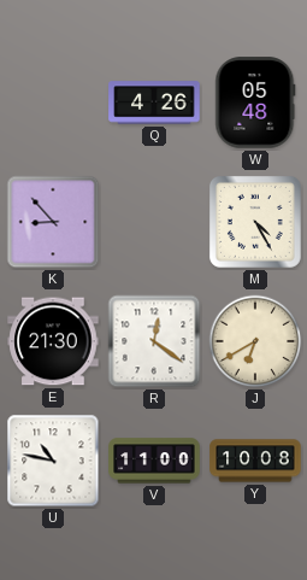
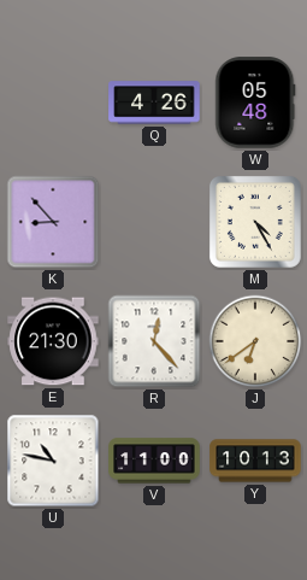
R: 12:21 -> 12:23 (154, 341)
J: 6:40 -> 6:39 (255, 341)
Y: 10:08 -> 10:13 (255, 461)
